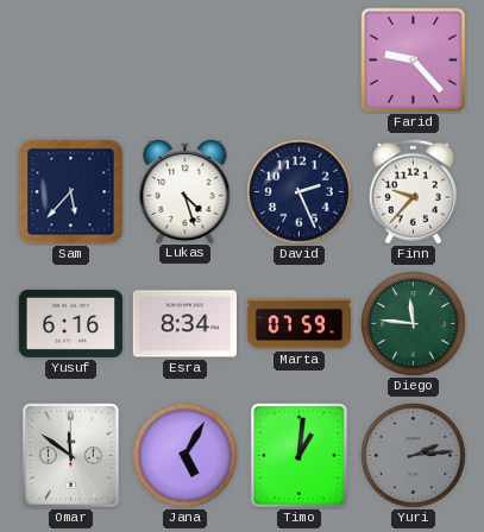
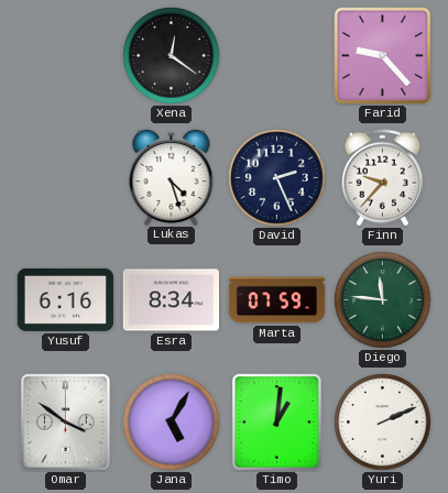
Xena: none -> 12:21 (172, 56)
Sam: 5:37 -> none (71, 192)
Omar: 11:51 -> 3:51 (66, 423)
Yuri: 2:14 -> 2:11 (383, 423)
Yuri dial: grey -> white (383, 423)
